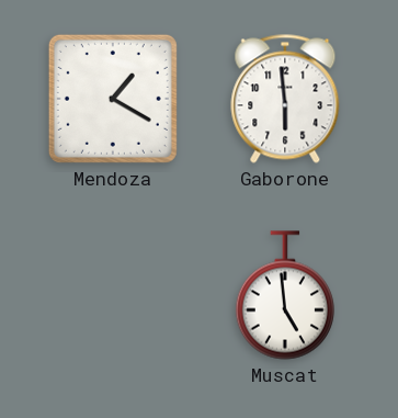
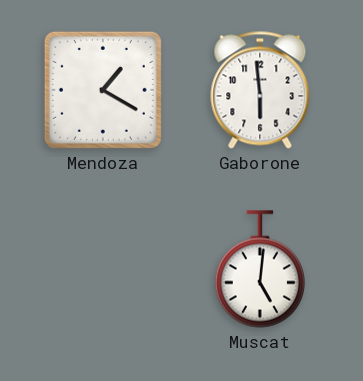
Muscat: 4:59 -> 5:01 (259, 269)
